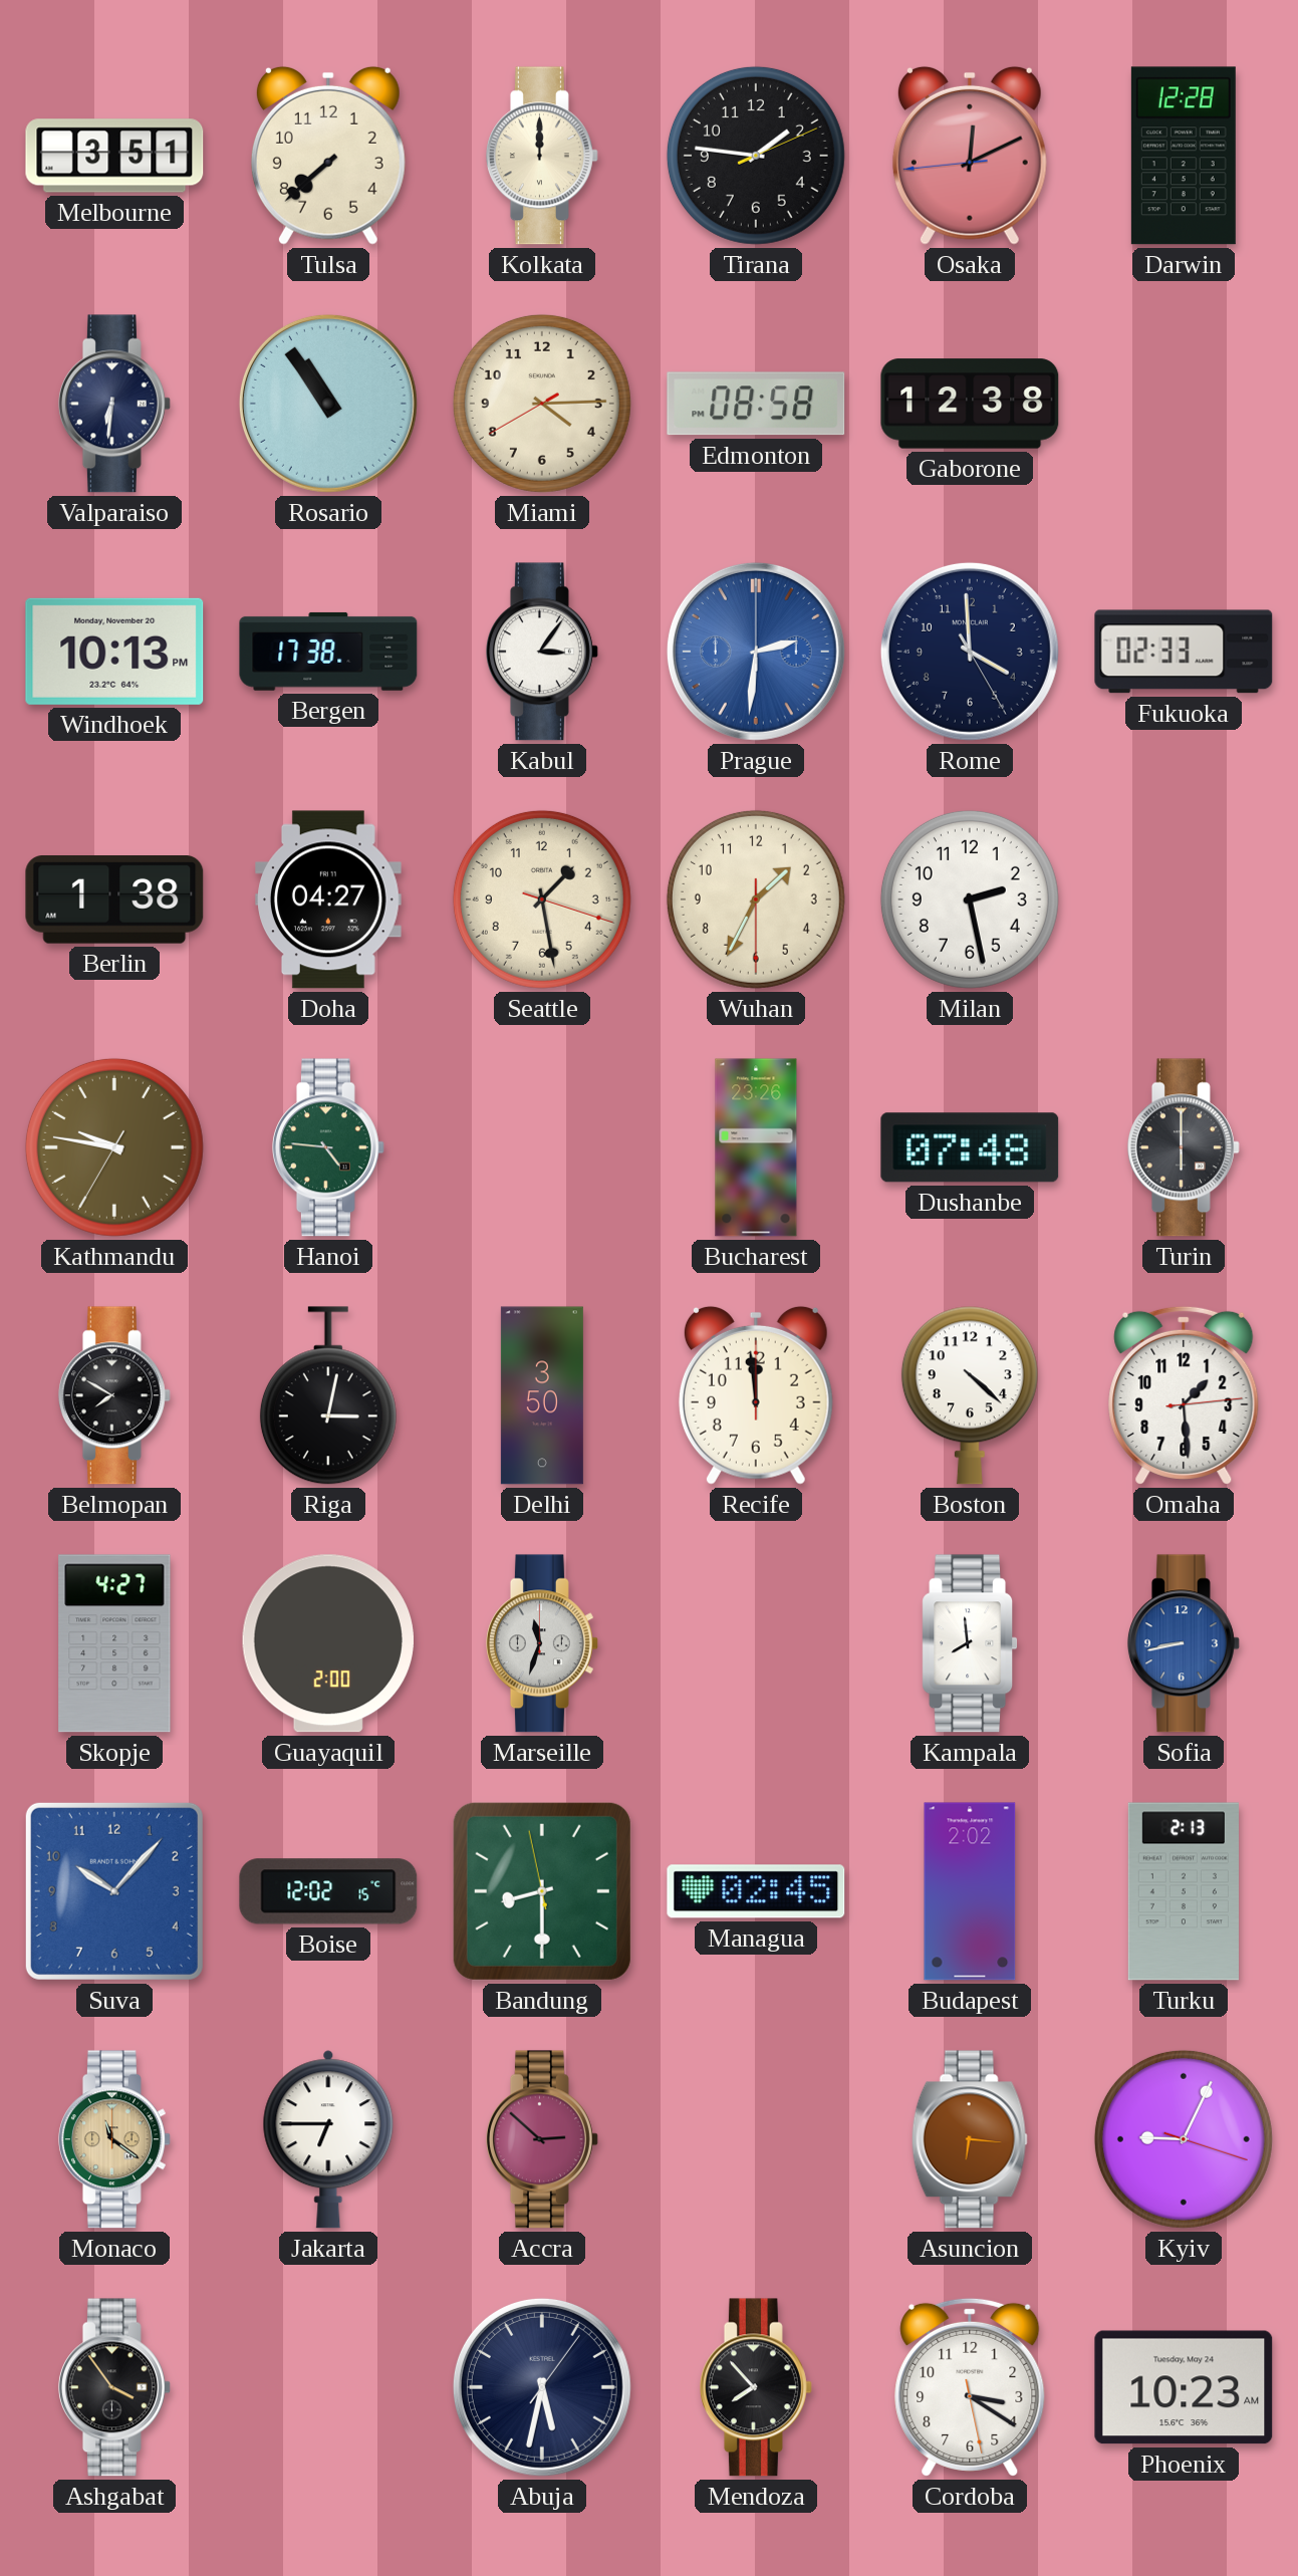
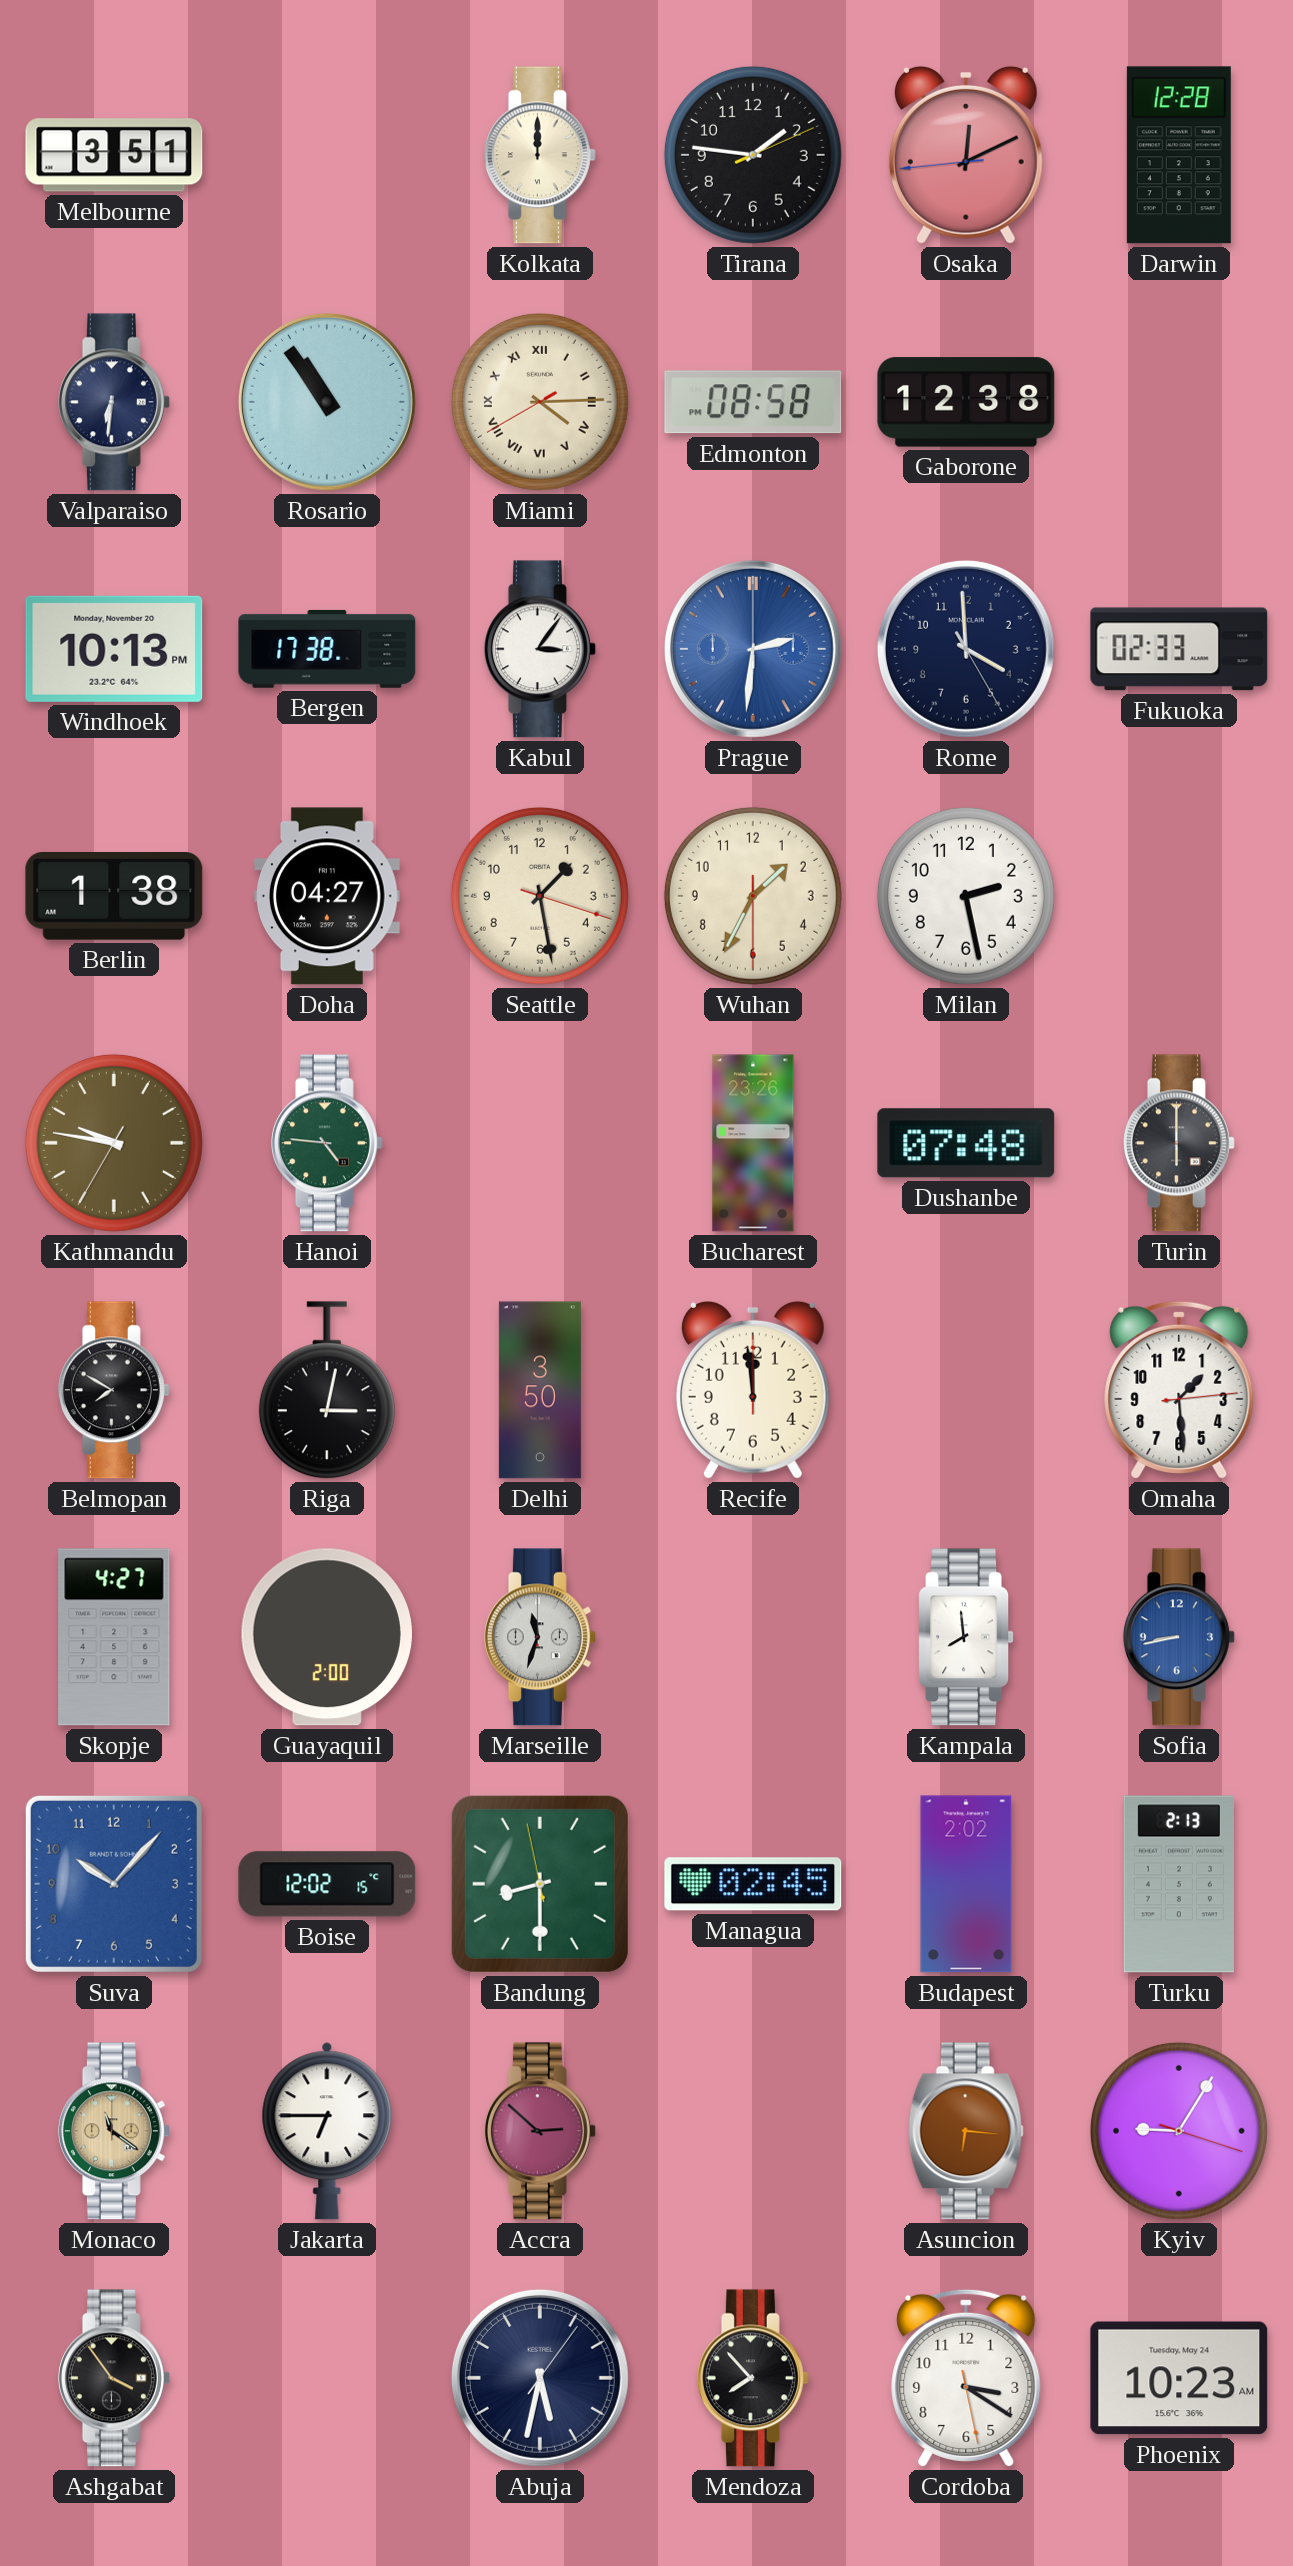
Tulsa: 7:38 -> none (328, 156)
Miami numerals: Arabic -> Roman (540, 402)
Boston: 4:22 -> none (970, 1395)
Kyiv: 9:04 -> 9:05 (1179, 2131)
